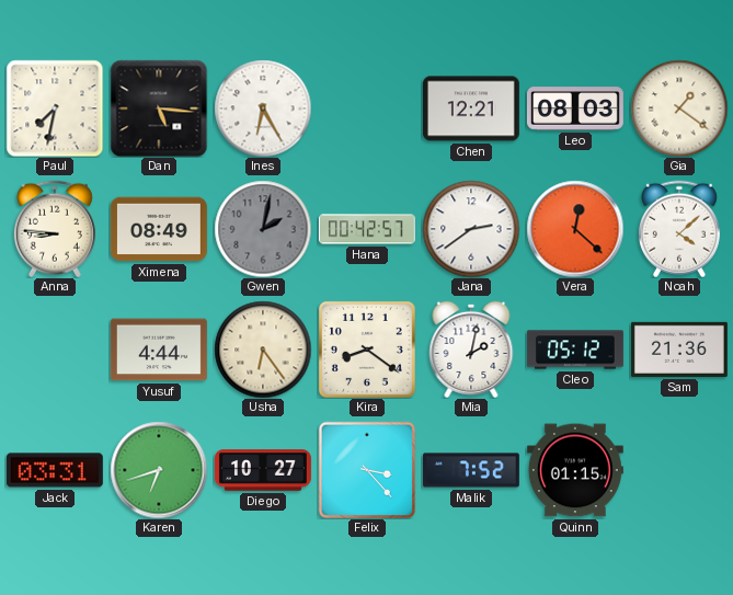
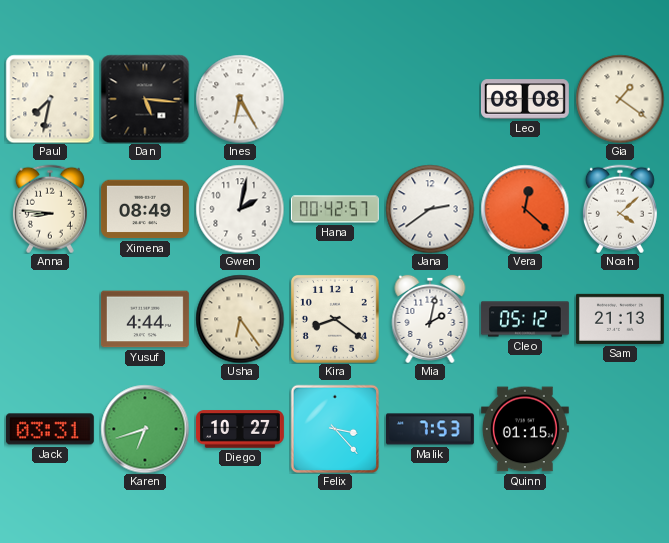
Chen: 12:21 -> none (471, 108)
Leo: 08:03 -> 08:08 (525, 99)
Gwen dial: grey -> white (240, 209)
Sam: 21:36 -> 21:13 (620, 319)
Malik: 7:52 -> 7:53 (430, 429)
